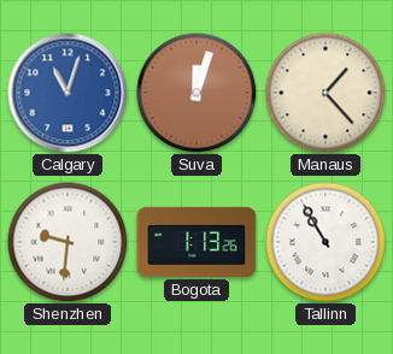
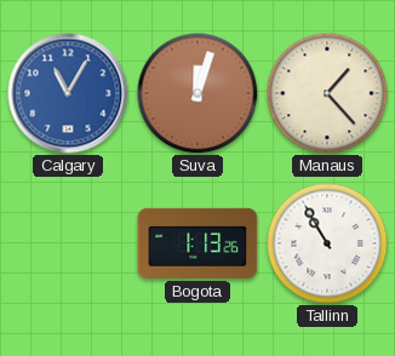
Calgary: 11:03 -> 11:05 (68, 93)
Shenzhen: 9:31 -> none (68, 242)
